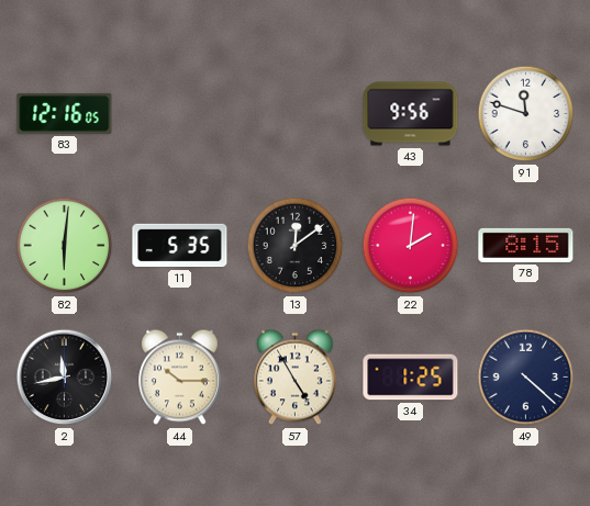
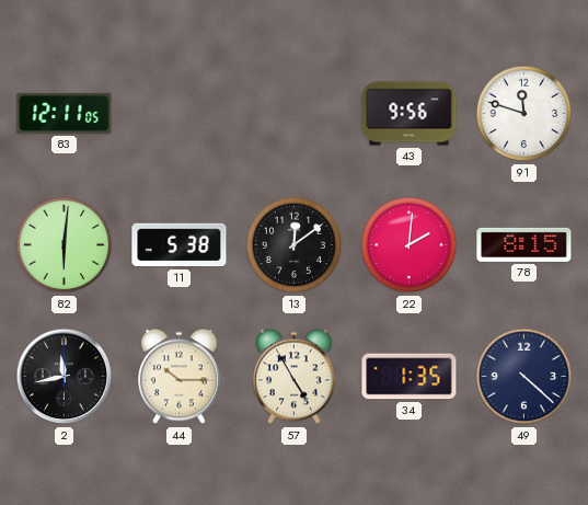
83: 12:16 -> 12:11 (65, 113)
11: 5:35 -> 5:38 (180, 245)
34: 1:25 -> 1:35 (410, 377)
